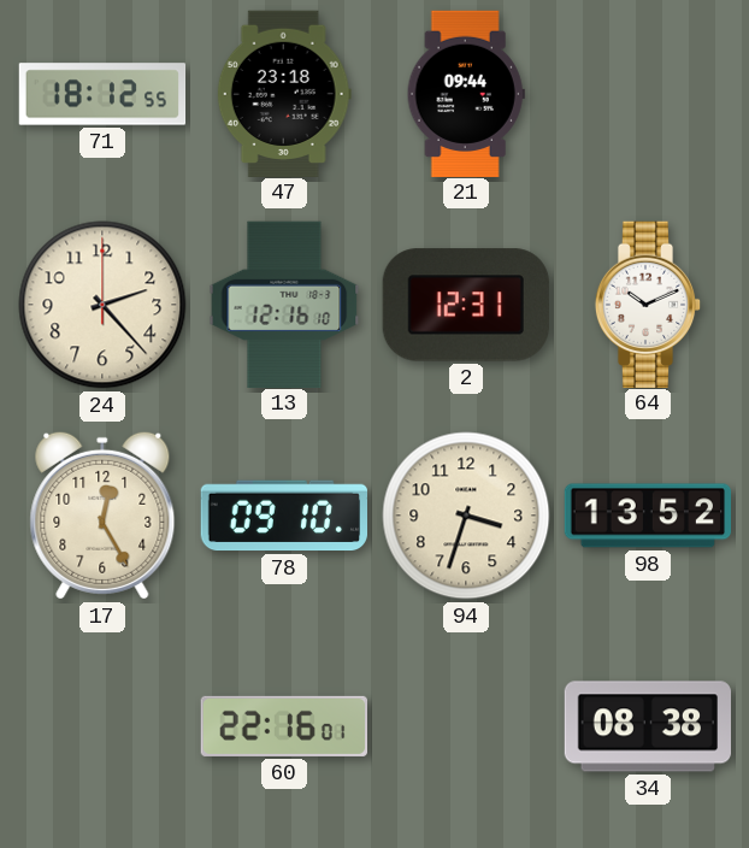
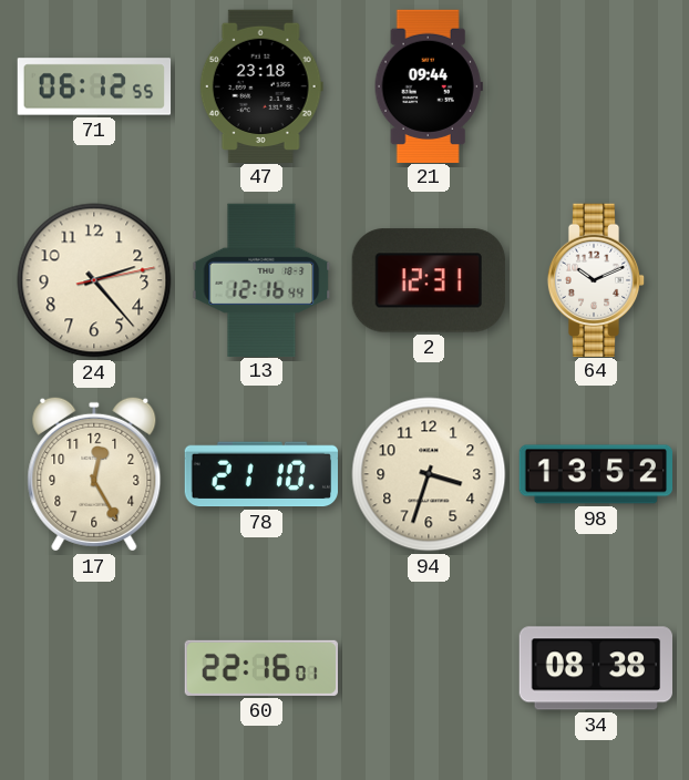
71: 18:12 -> 06:12 (94, 86)
24: 2:23:00 -> 2:23:13 (94, 280)
13: 12:16:10 -> 12:16:44 (261, 279)
78: 09:10 -> 21:10 (260, 474)
